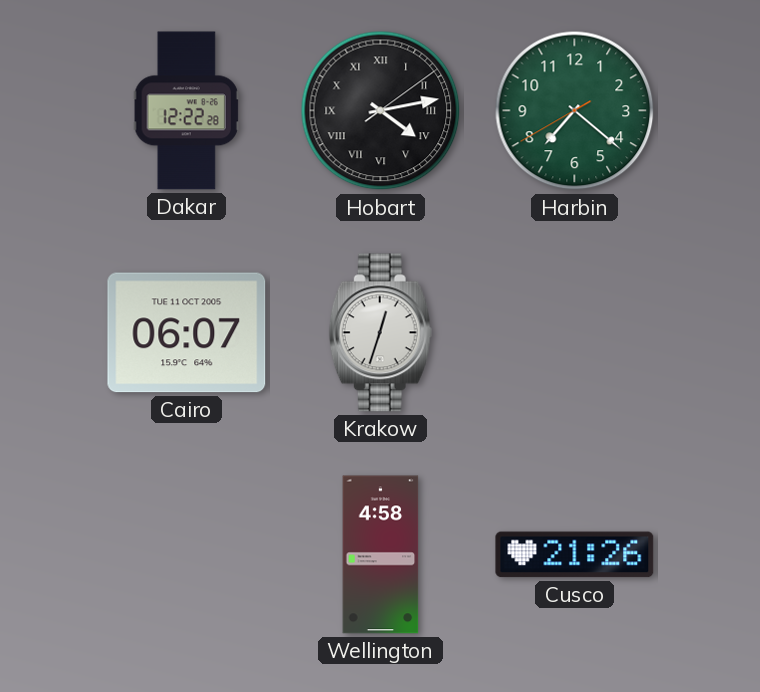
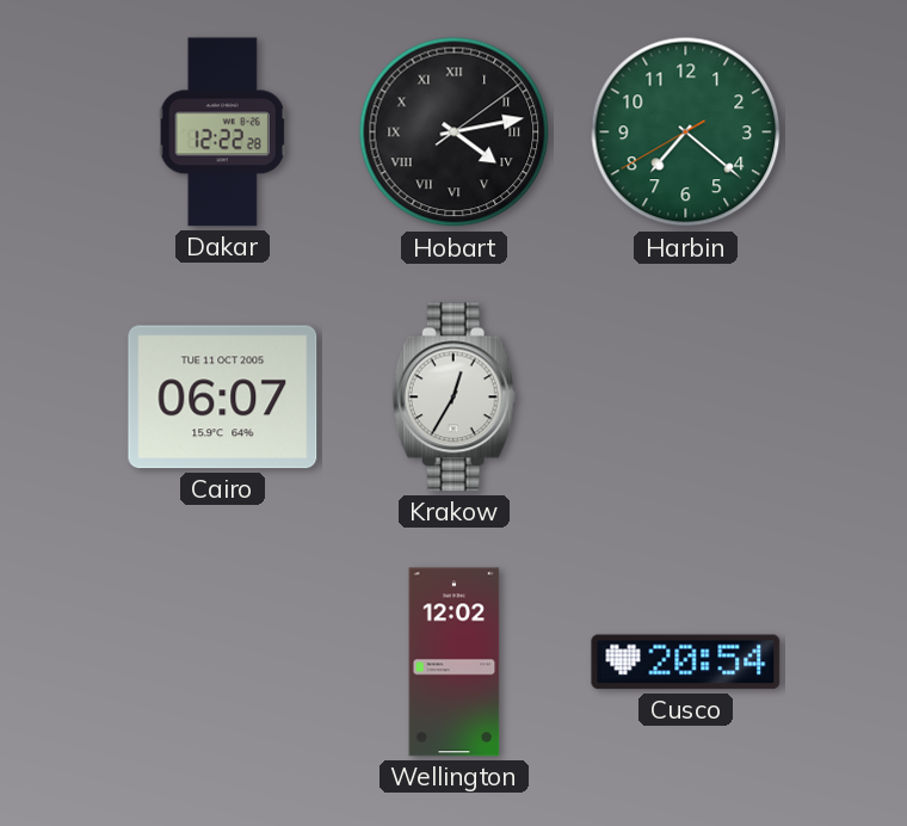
Krakow: 12:33 -> 12:35 (453, 397)
Wellington: 4:58 -> 12:02 (455, 662)
Cusco: 21:26 -> 20:54 (686, 662)
